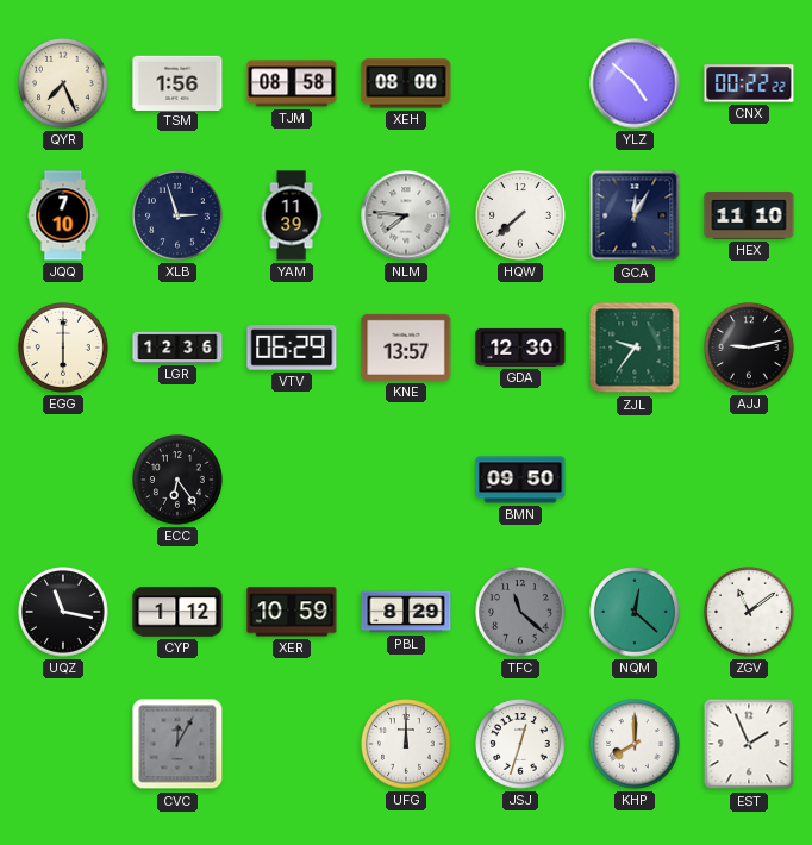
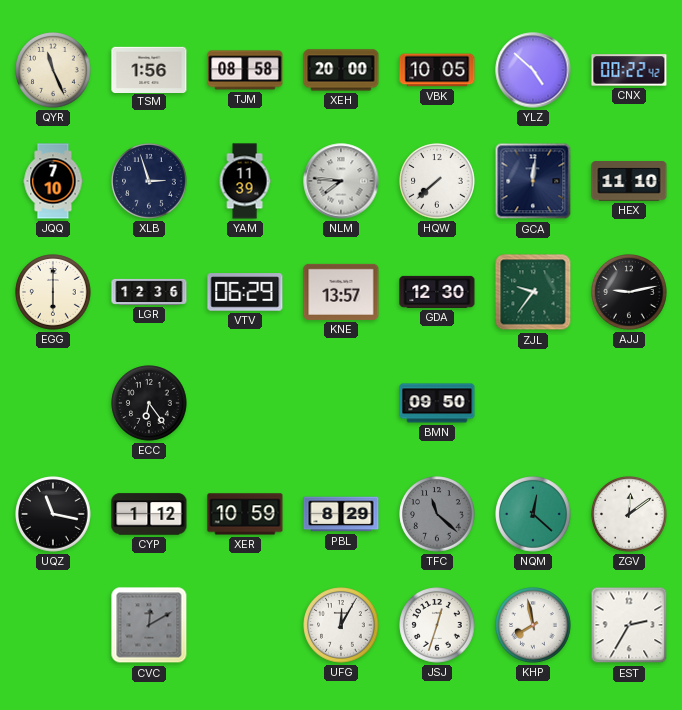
QYR: 7:26 -> 11:26 (53, 70)
XEH: 08:00 -> 20:00 (341, 70)
VBK: none -> 10:05 (437, 70)
CNX: 00:22:22 -> 00:22:42 (629, 70)
GCA: 12:05 -> 12:01 (533, 181)
ZGV: 11:09 -> 12:09 (629, 514)
CVC: 12:05 -> 12:10 (149, 625)
UFG: 12:00 -> 12:05 (341, 625)
KHP: 8:00 -> 7:58 (533, 625)
EST: 1:56 -> 2:35 (629, 625)
